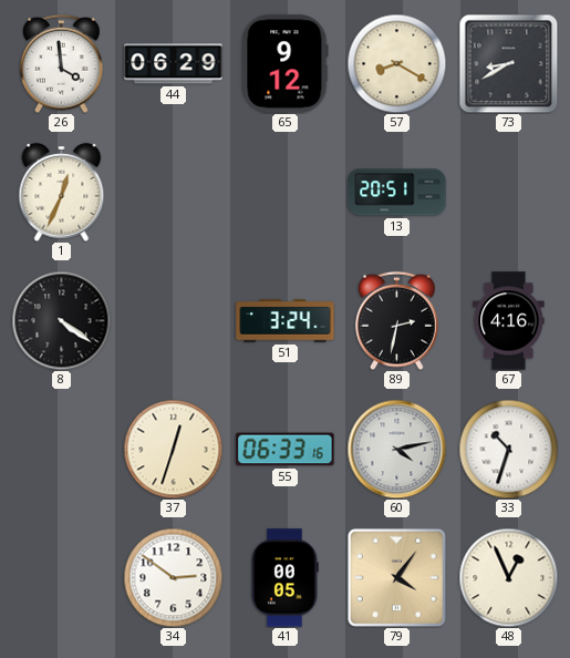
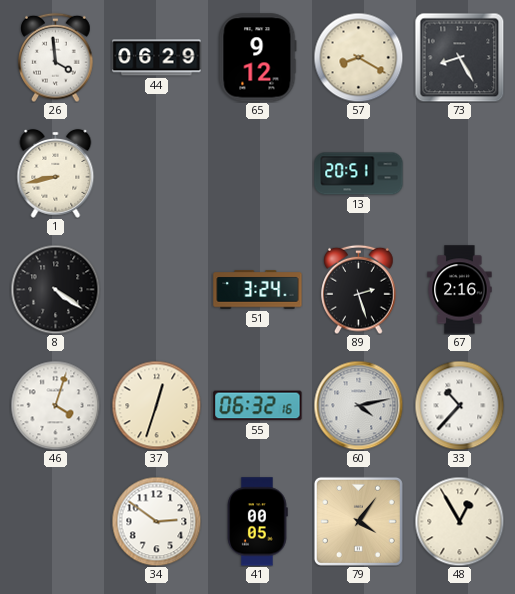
73: 8:40 -> 8:25 (459, 57)
1: 12:34 -> 8:43 (56, 173)
89: 2:32 -> 2:27 (359, 289)
67: 4:16 -> 2:16 (460, 290)
46: none -> 4:03 (55, 405)
55: 06:33 -> 06:32 (258, 406)
33: 10:33 -> 10:37 (459, 405)
48: 12:56 -> 12:55 (459, 521)
